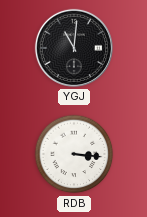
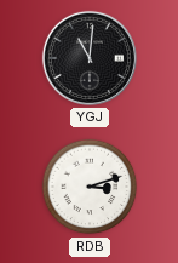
RDB: 3:16 -> 3:12 (90, 187)
